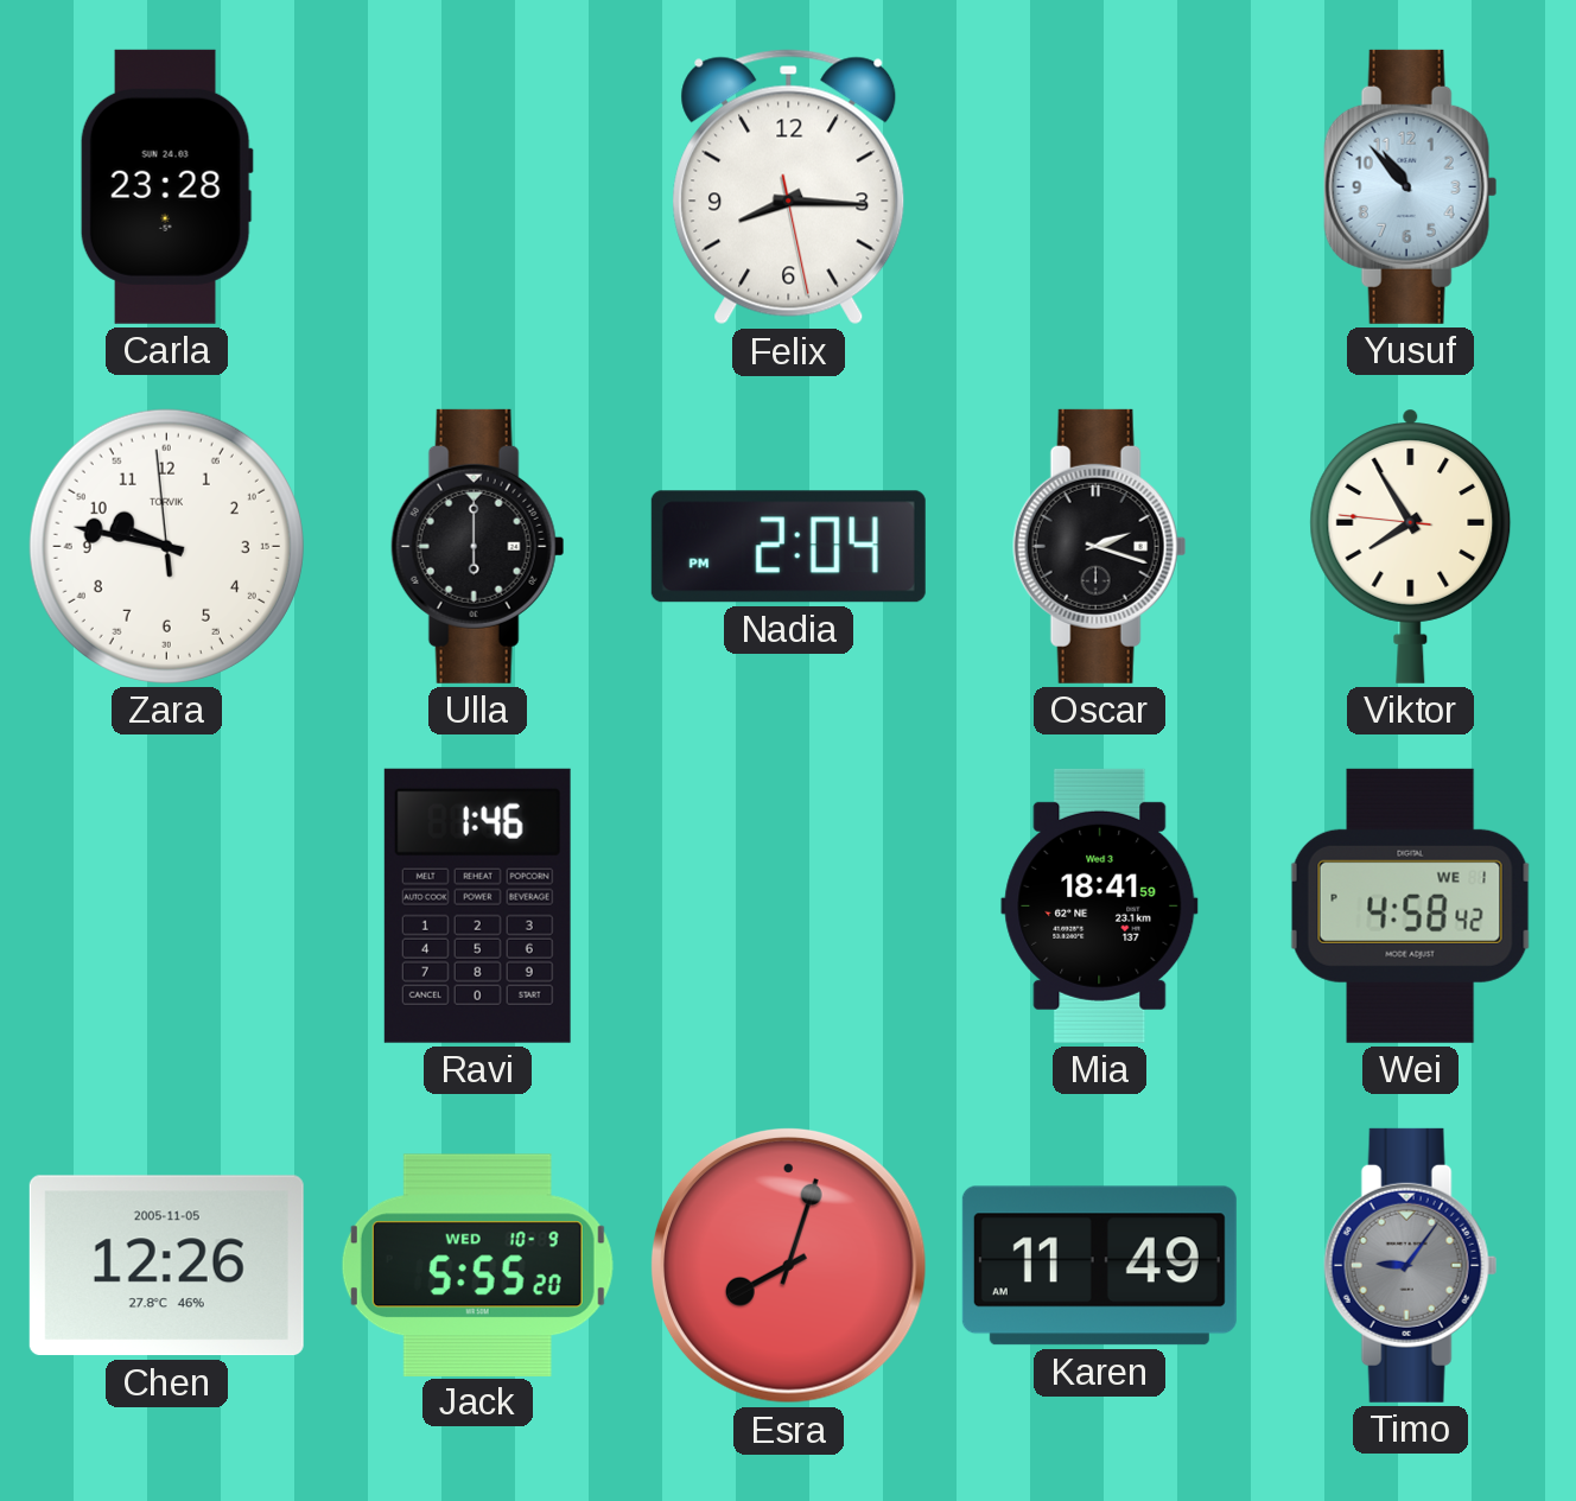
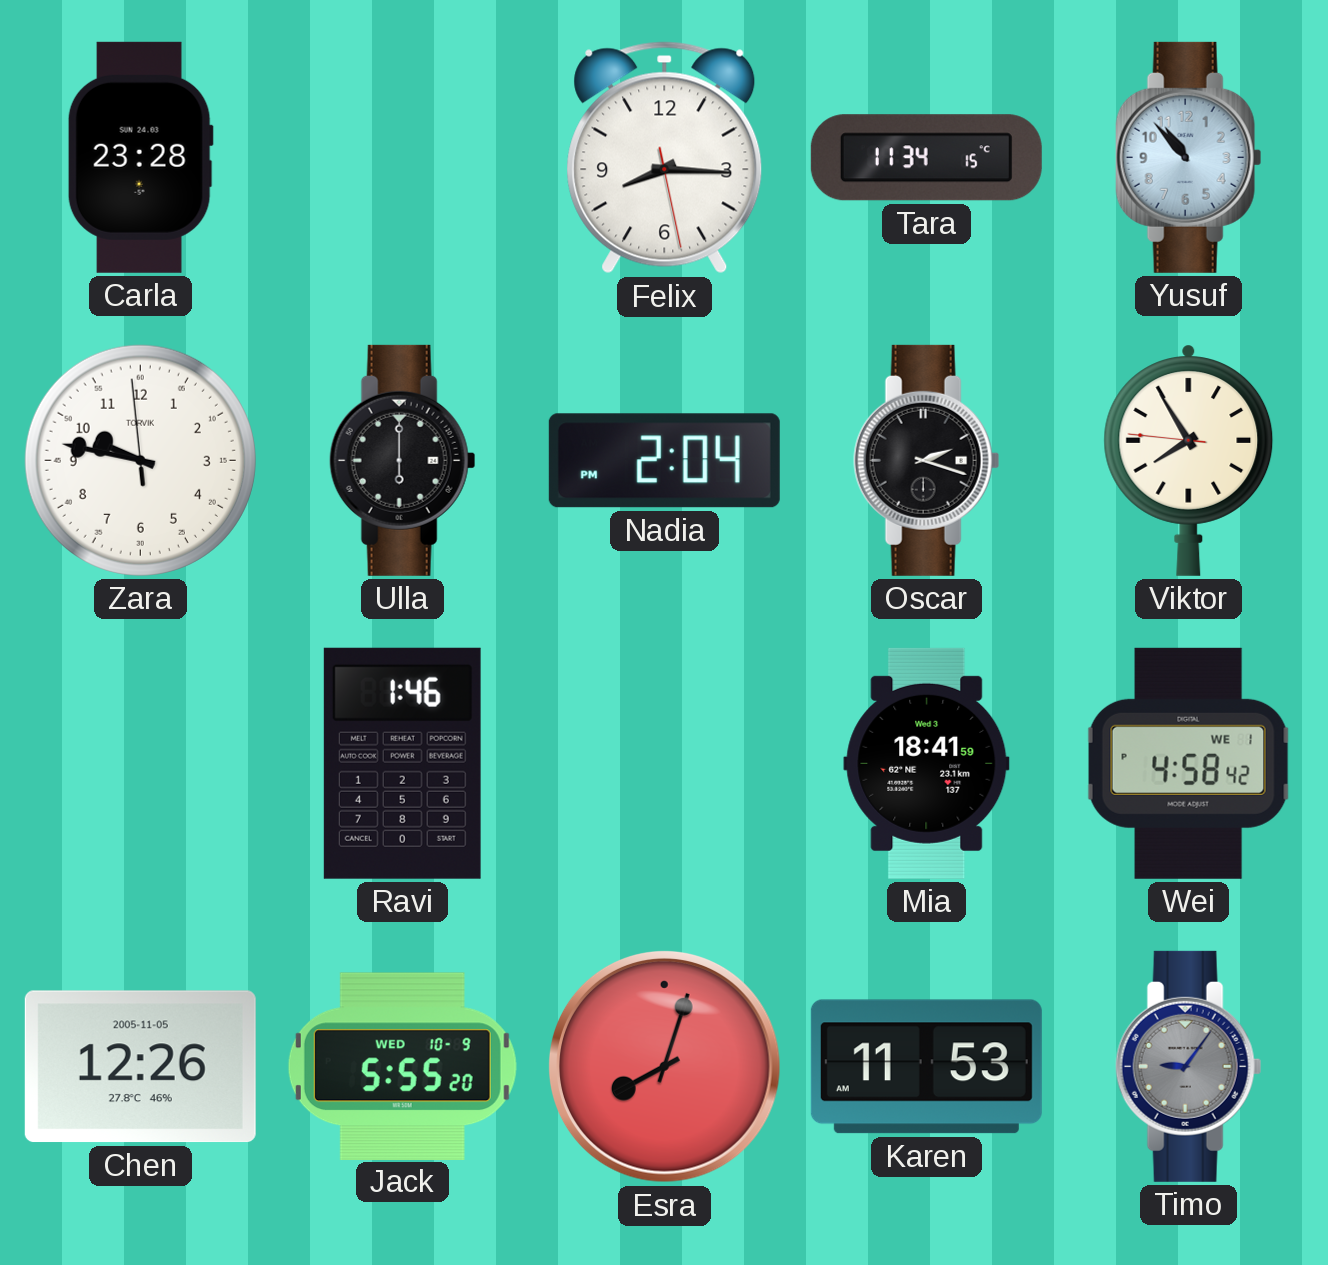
Tara: none -> 11:34 (926, 158)
Karen: 11:49 -> 11:53 (926, 1067)
